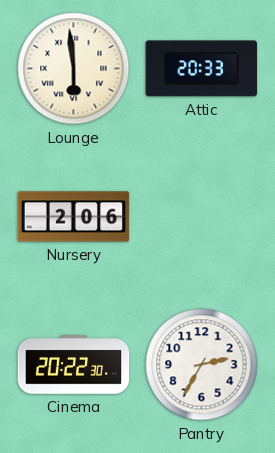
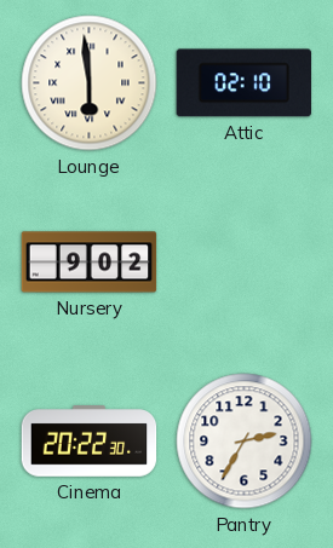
Attic: 20:33 -> 02:10 (243, 83)
Nursery: 2:06 -> 9:02 (90, 263)
